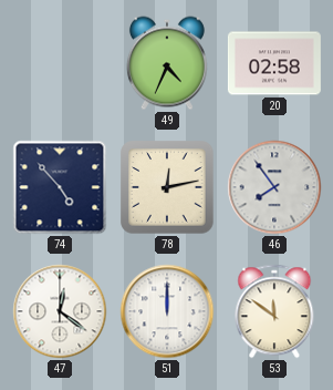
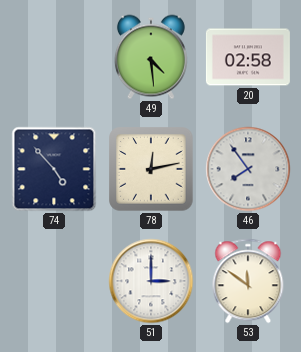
49: 4:34 -> 4:29 (151, 57)
47: 12:21 -> none (60, 311)
51: 12:00 -> 3:00 (151, 281)
